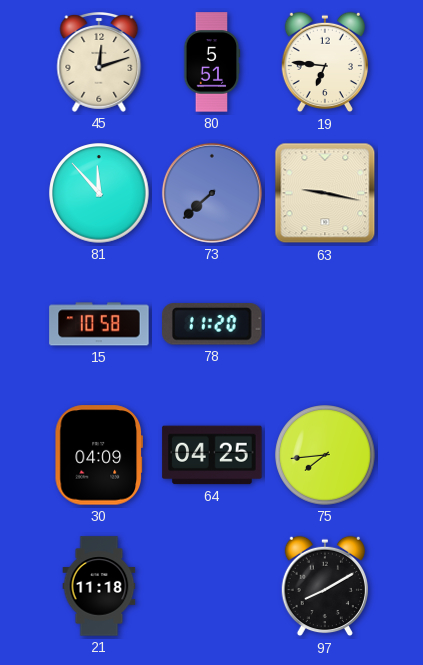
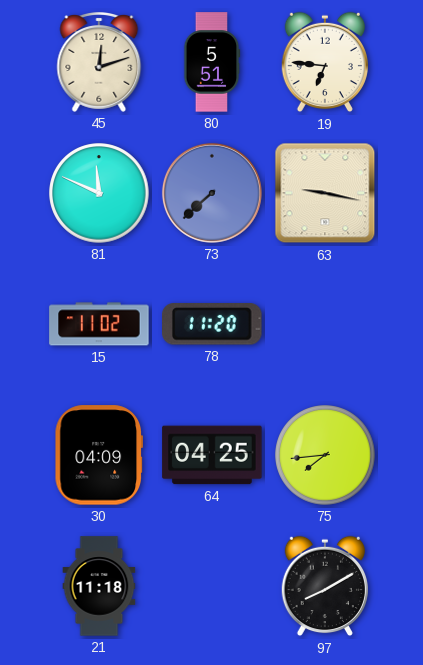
81: 11:53 -> 11:49 (99, 193)
15: 10:58 -> 11:02 (99, 324)
